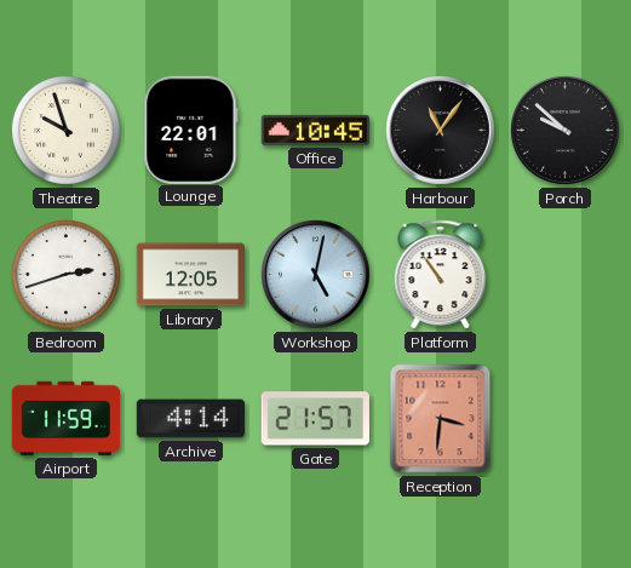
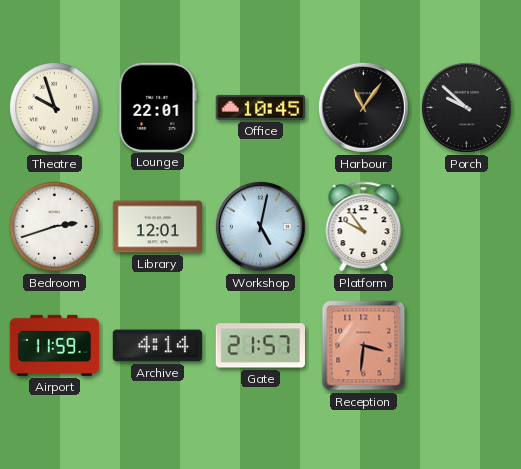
Library: 12:05 -> 12:01 (158, 227)
Platform: 10:54 -> 9:54 (364, 227)
